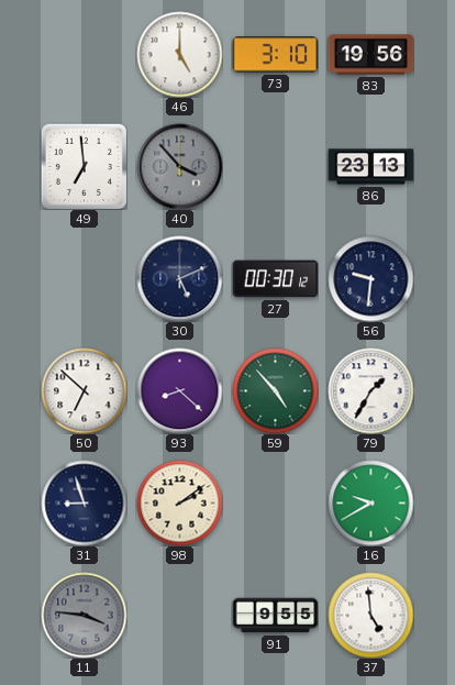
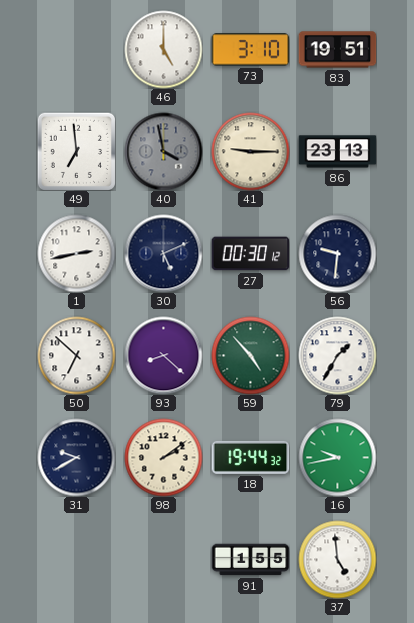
83: 19:56 -> 19:51 (337, 50)
40: 3:53 -> 3:58 (163, 151)
41: none -> 9:15 (250, 151)
1: none -> 2:43 (76, 253)
31: 8:57 -> 9:40 (76, 457)
18: none -> 19:44 (250, 457)
16: 9:40 -> 9:43 (337, 457)
11: 3:46 -> none (84, 615)
91: 9:55 -> 1:55 (250, 560)
